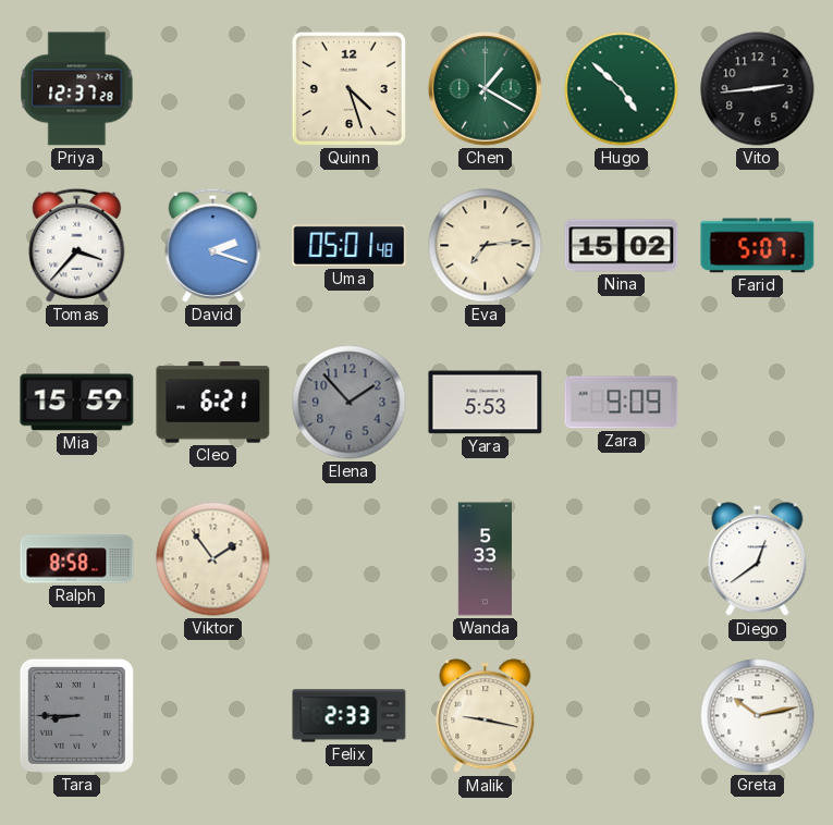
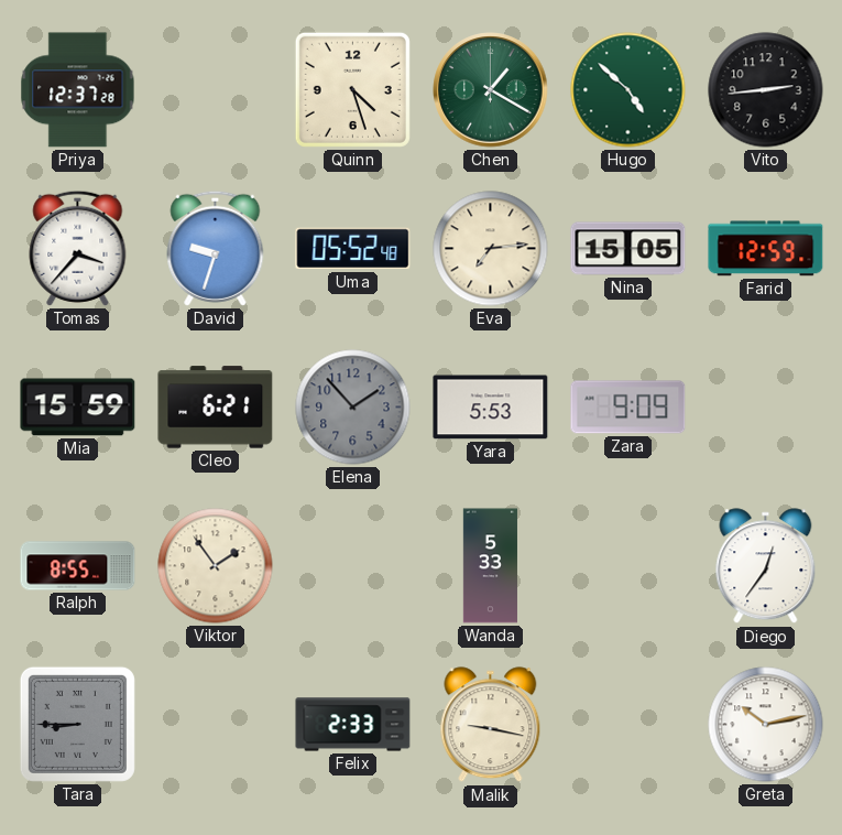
David: 2:18 -> 9:33 (216, 248)
Uma: 05:01 -> 05:52 (353, 249)
Nina: 15:02 -> 15:05 (628, 249)
Farid: 5:07 -> 12:59 (766, 249)
Ralph: 8:58 -> 8:55 (78, 566)
Diego: 12:39 -> 12:36 (766, 566)
